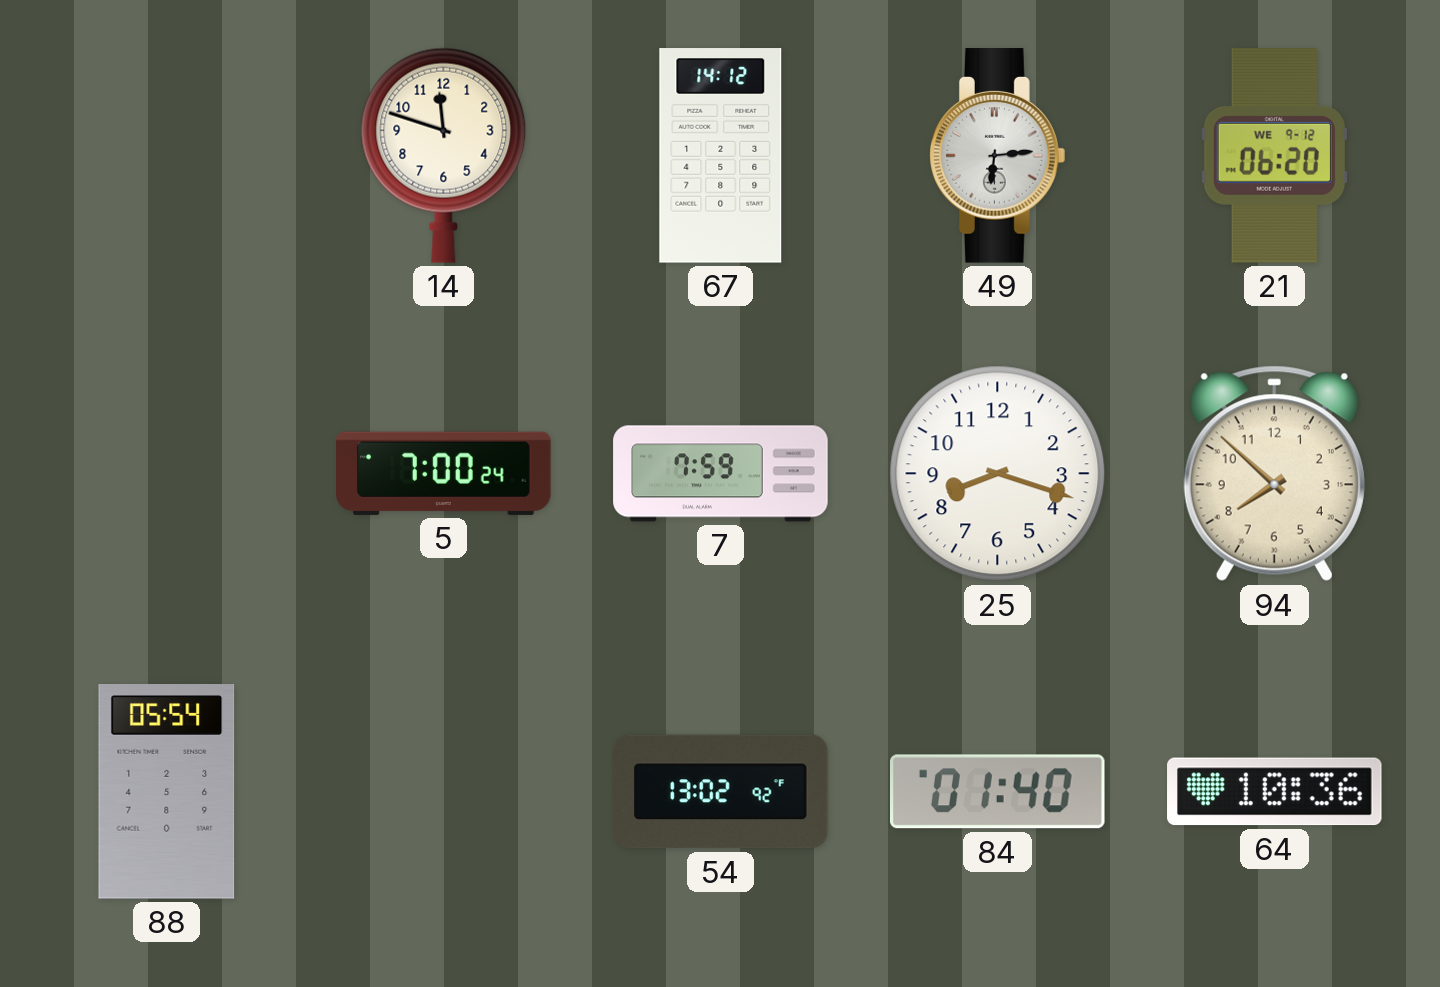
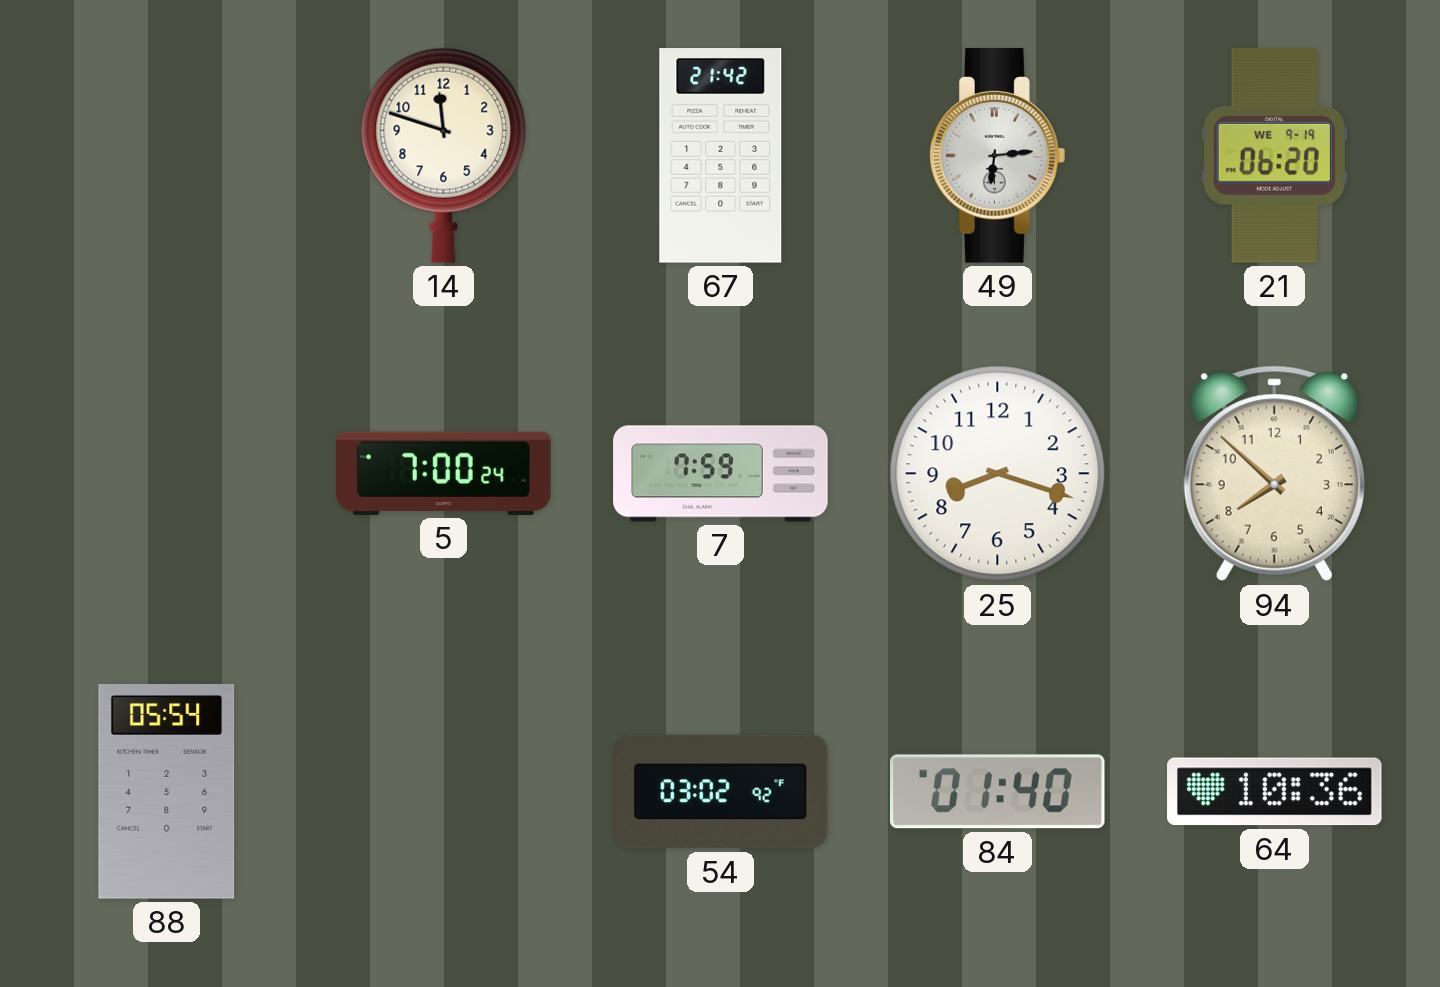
67: 14:12 -> 21:42 (721, 156)
21 date: WE 9-12 -> WE 9-19 (1274, 156)
54: 13:02 -> 03:02 (721, 792)
